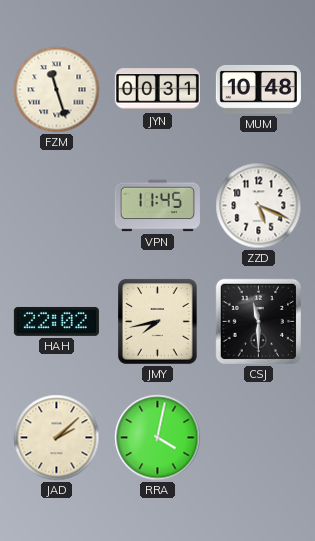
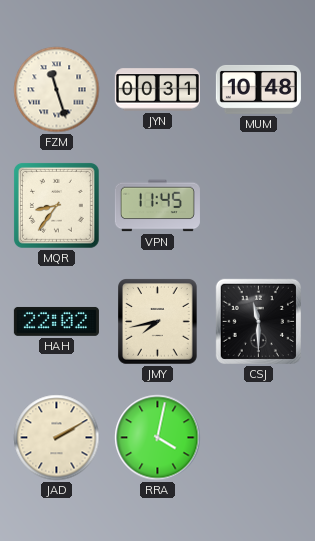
MQR: none -> 8:36 (56, 205)
ZZD: 5:19 -> none (259, 206)
JAD: 2:08 -> 2:10 (57, 438)
